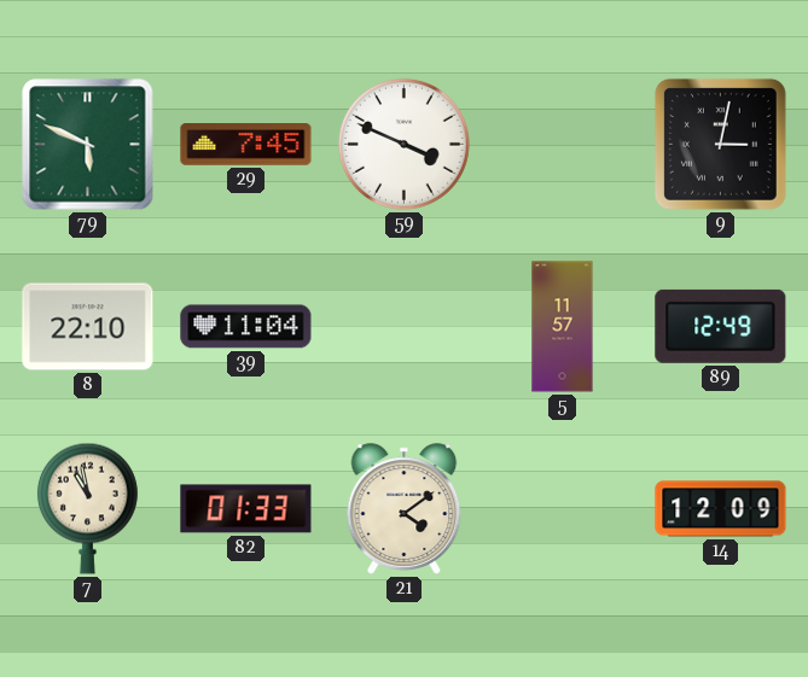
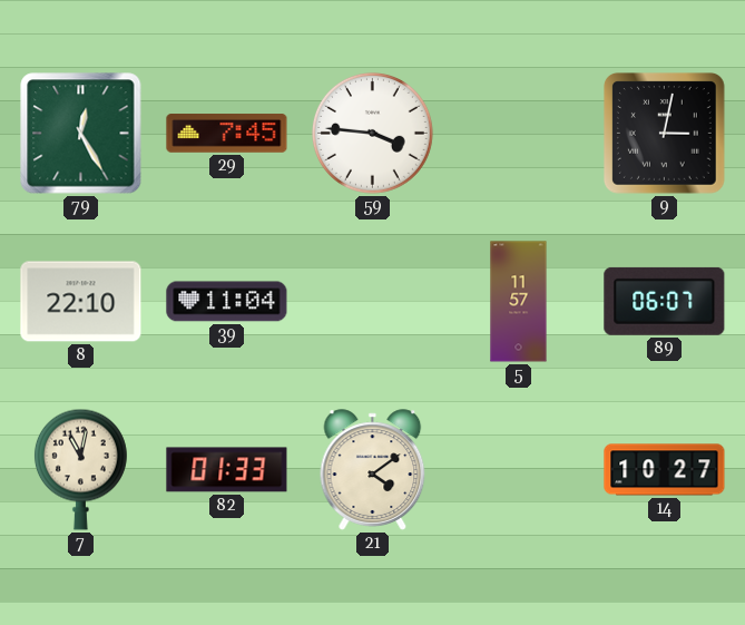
79: 5:49 -> 12:25 (81, 134)
59: 3:49 -> 3:46 (372, 133)
89: 12:49 -> 06:07 (665, 301)
7: 10:58 -> 11:02 (80, 469)
14: 12:09 -> 10:27 (665, 470)
